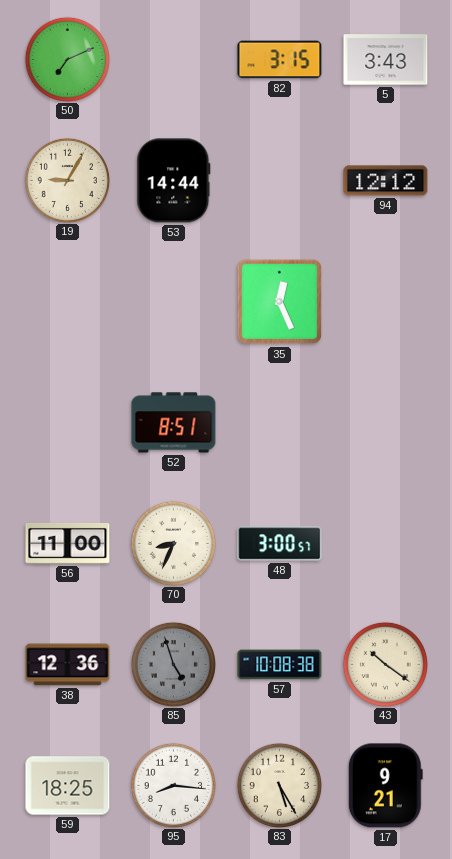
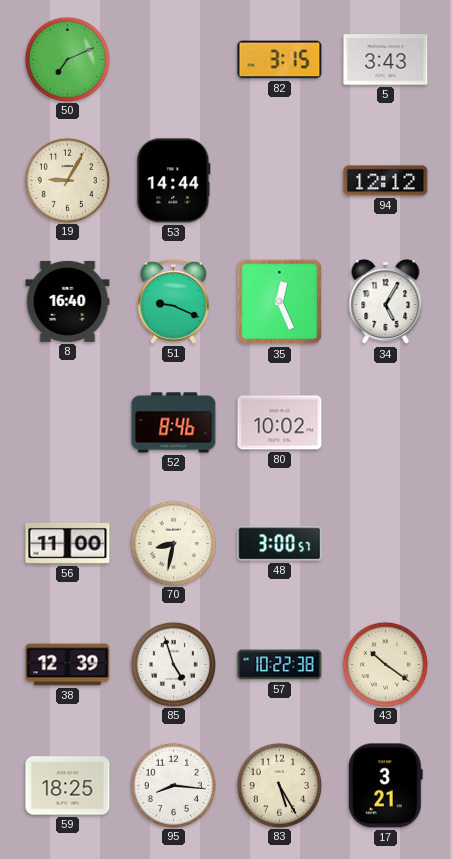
8: none -> 16:40 (68, 301)
51: none -> 9:19 (173, 301)
34: none -> 5:05 (386, 302)
52: 8:51 -> 8:46 (174, 423)
80: none -> 10:02 (280, 423)
70: 8:34 -> 8:32 (173, 543)
38: 12:36 -> 12:39 (68, 665)
85 dial: grey -> white (173, 664)
57: 10:08 -> 10:22 (280, 665)
17: 9:21 -> 3:21 (385, 786)
